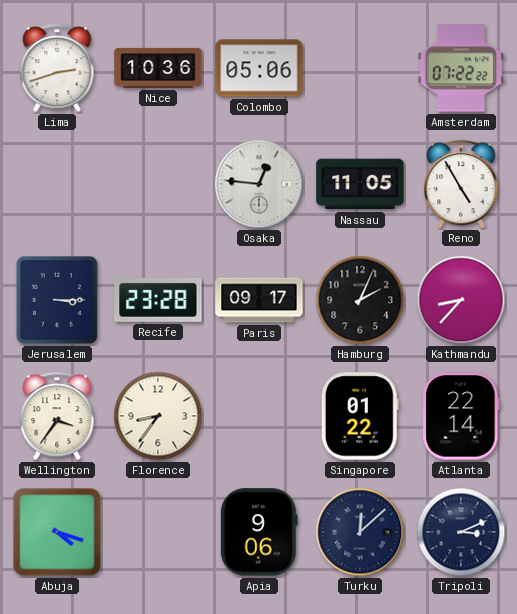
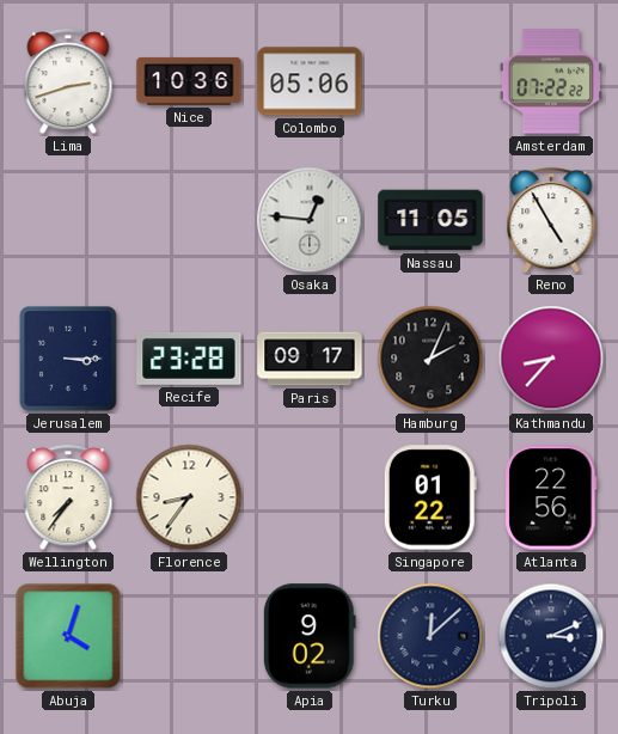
Wellington: 3:36 -> 7:36 (68, 498)
Atlanta: 22:14 -> 22:56 (551, 497)
Abuja: 4:18 -> 4:03 (68, 636)
Apia: 9:06 -> 9:02 (310, 636)
